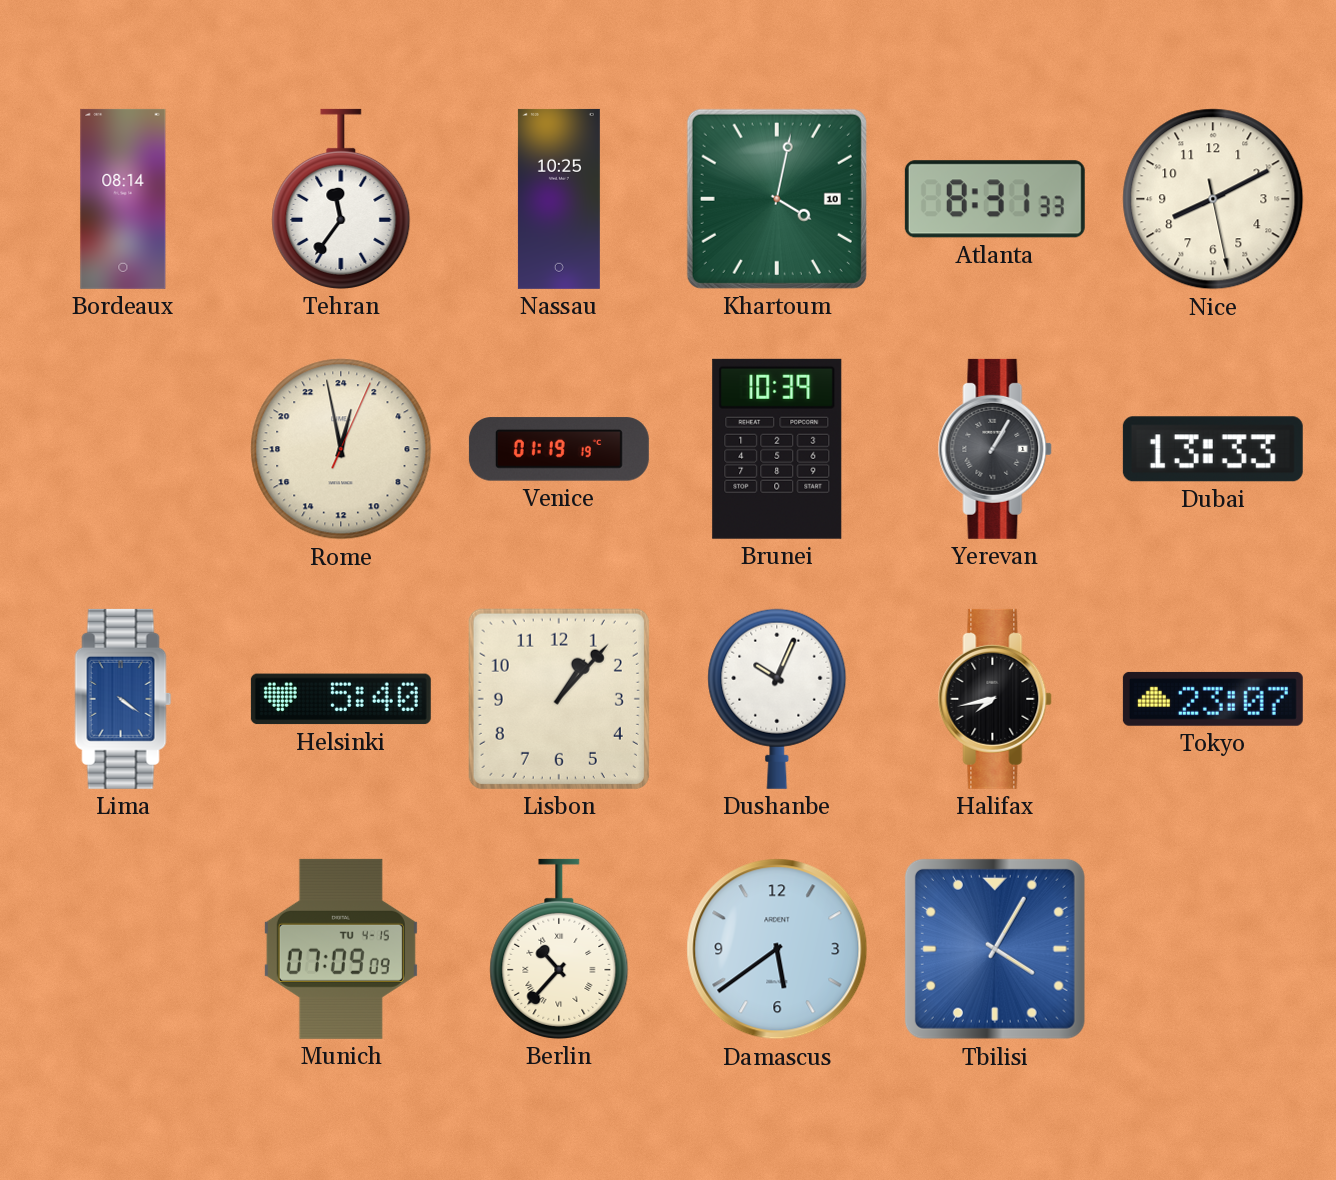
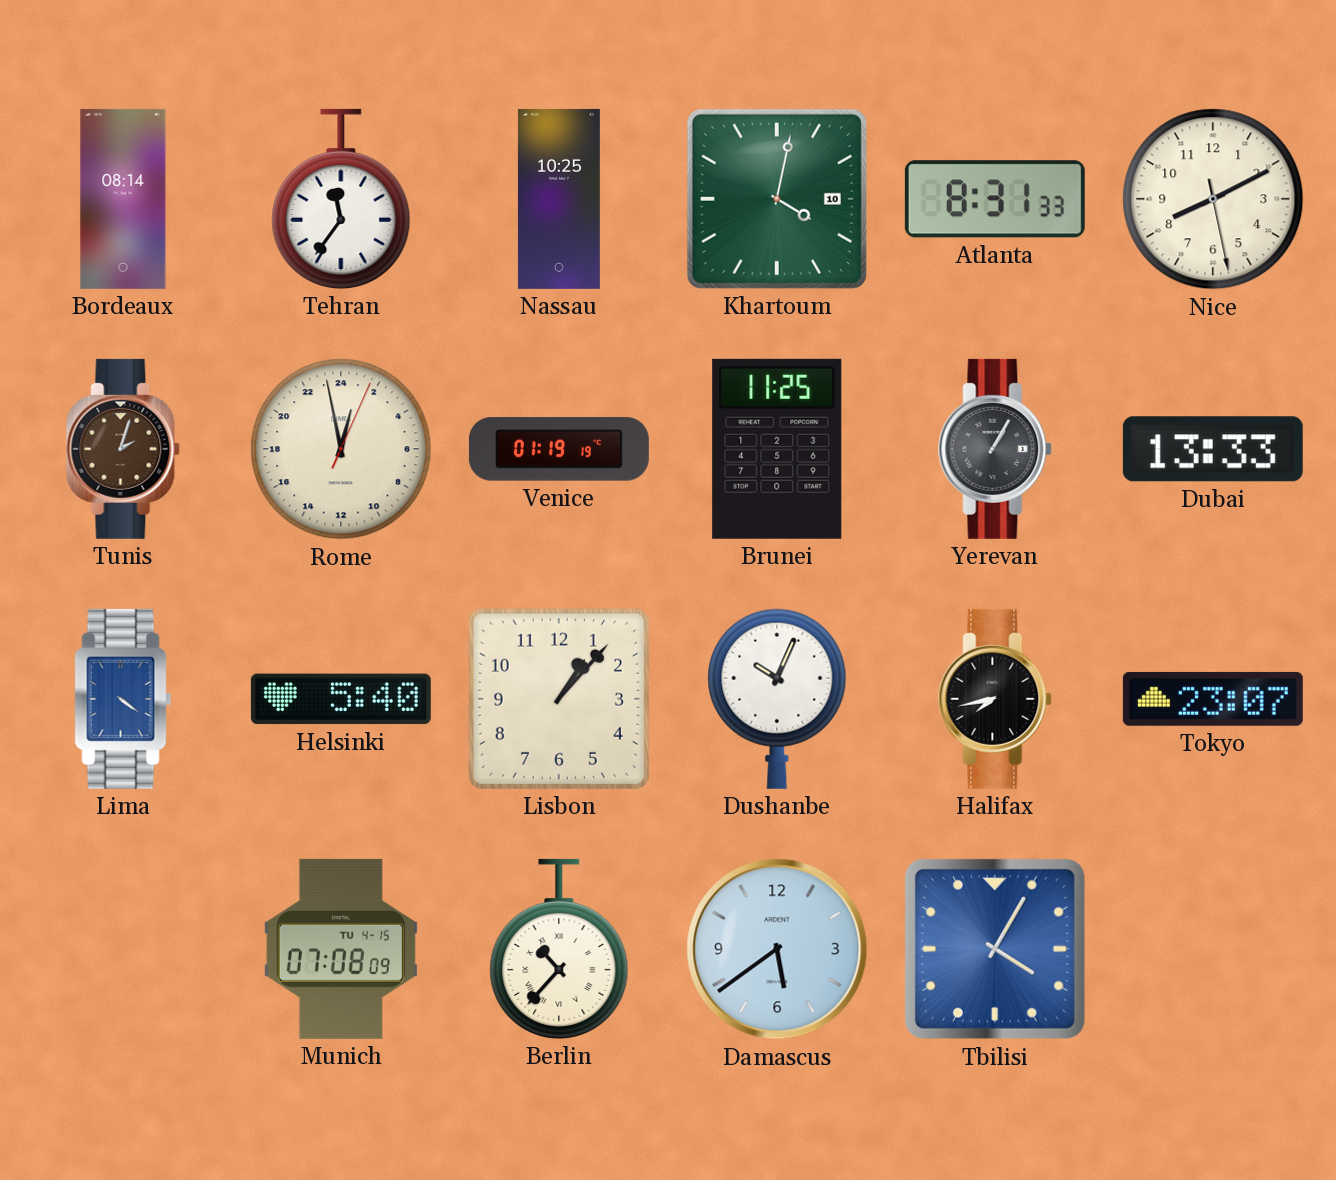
Tunis: none -> 2:03 (123, 449)
Brunei: 10:39 -> 11:25 (777, 449)
Munich: 07:09 -> 07:08 (341, 949)
